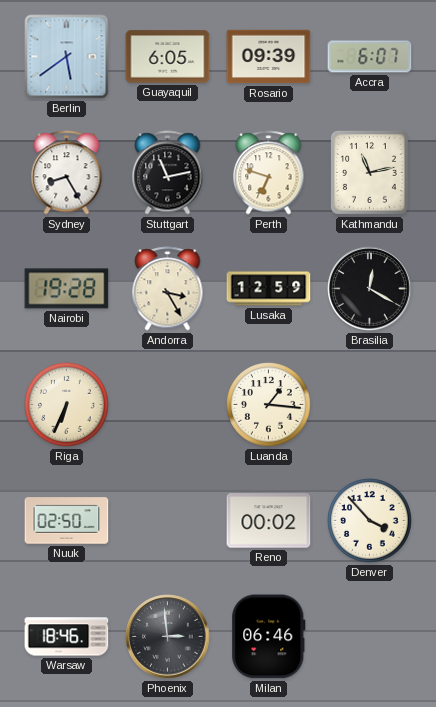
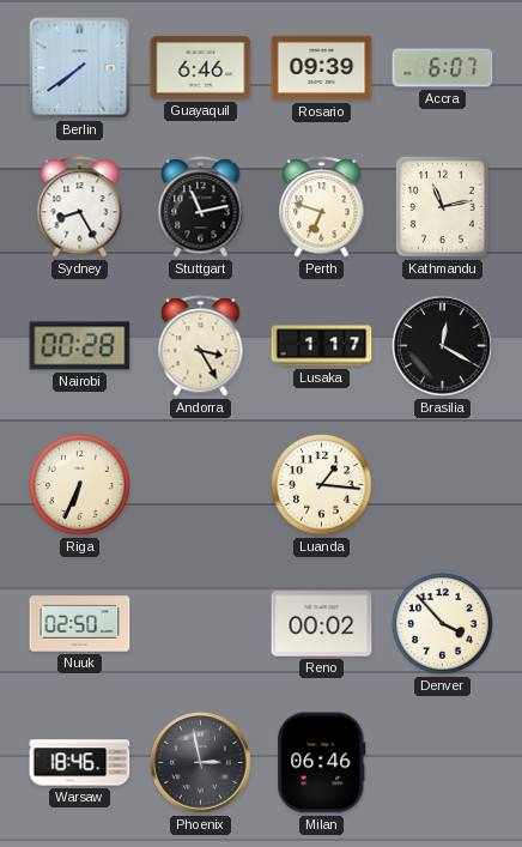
Berlin: 5:39 -> 7:39 (80, 68)
Guayaquil: 6:05 -> 6:46 (201, 68)
Nairobi: 19:28 -> 00:28 (80, 346)
Lusaka: 12:59 -> 1:17 (322, 346)
Phoenix: 2:59 -> 2:58 (201, 763)
